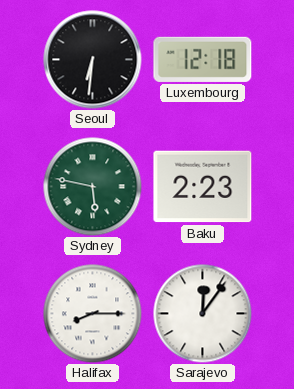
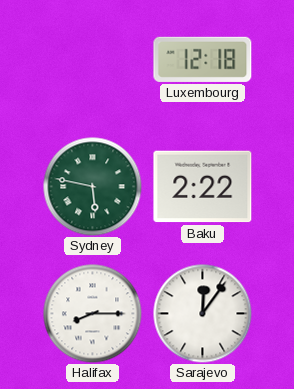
Seoul: 6:31 -> none (93, 60)
Baku: 2:23 -> 2:22 (203, 187)
